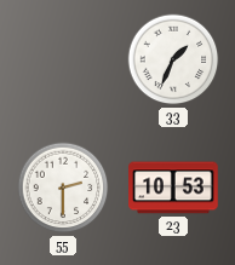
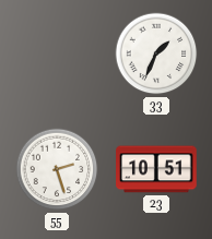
55: 2:30 -> 2:27 (57, 169)
23: 10:53 -> 10:51 (156, 169)
